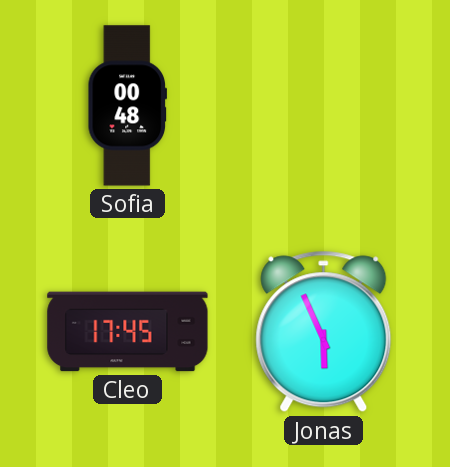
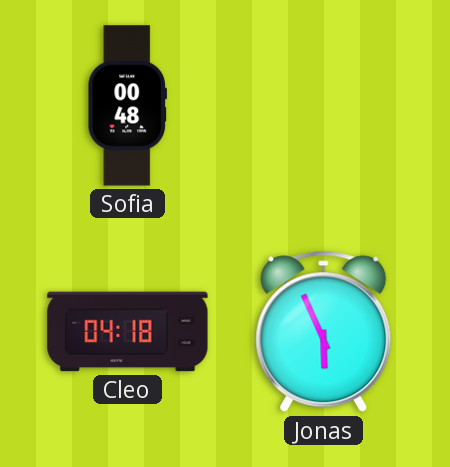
Cleo: 17:45 -> 04:18 (128, 332)
